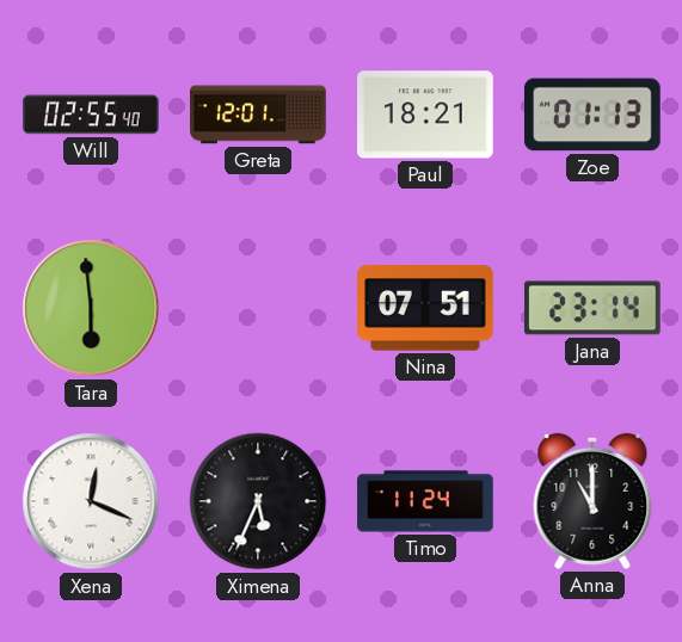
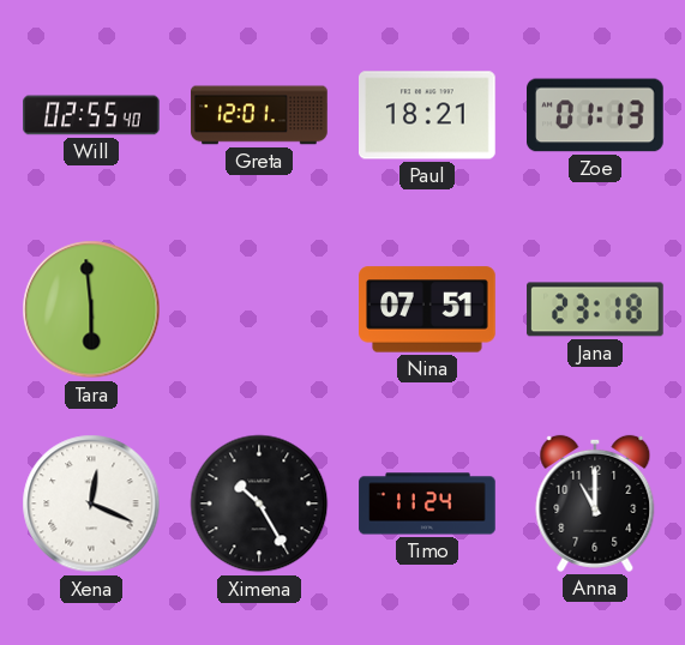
Jana: 23:14 -> 23:18 (595, 309)
Ximena: 5:34 -> 10:25 (259, 504)
